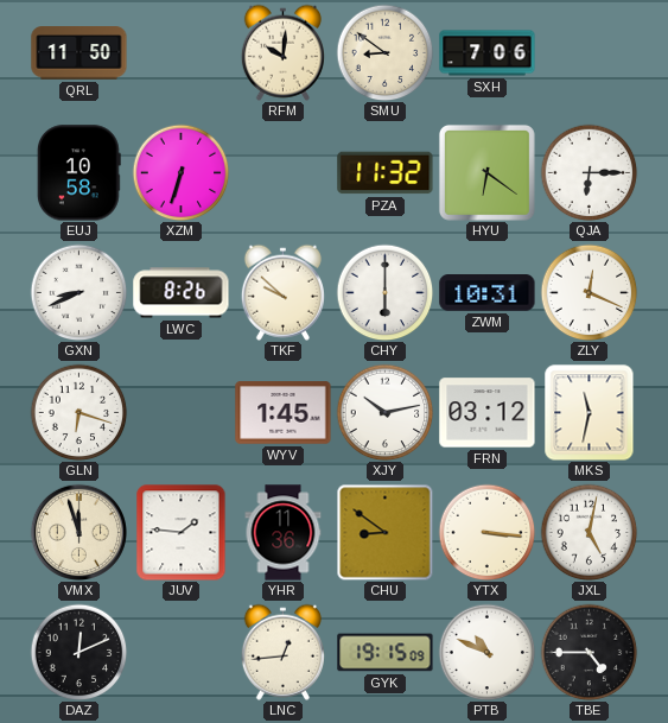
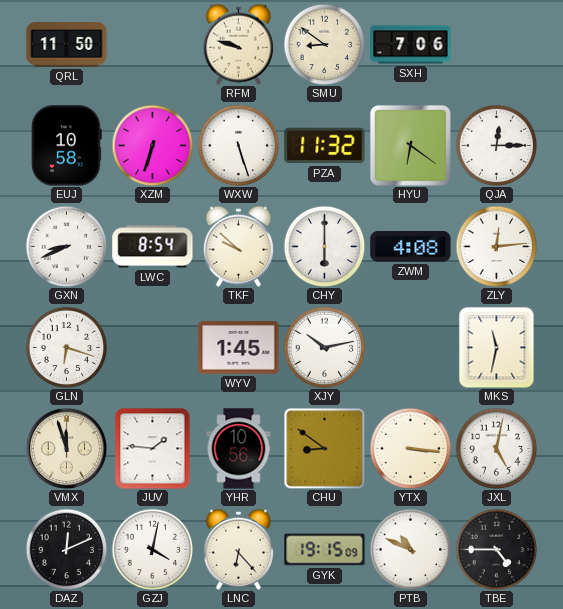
RFM: 10:01 -> 9:48 (238, 44)
WXW: none -> 5:27 (238, 145)
QJA: 6:15 -> 12:15 (496, 145)
LWC: 8:26 -> 8:54 (153, 247)
ZWM: 10:31 -> 4:08 (411, 247)
ZLY: 12:19 -> 12:14 (496, 246)
FRN: 03:12 -> none (488, 413)
YHR: 11:36 -> 10:56 (239, 449)
GZJ: none -> 4:02 (152, 549)
LNC: 12:44 -> 6:23 (238, 549)
